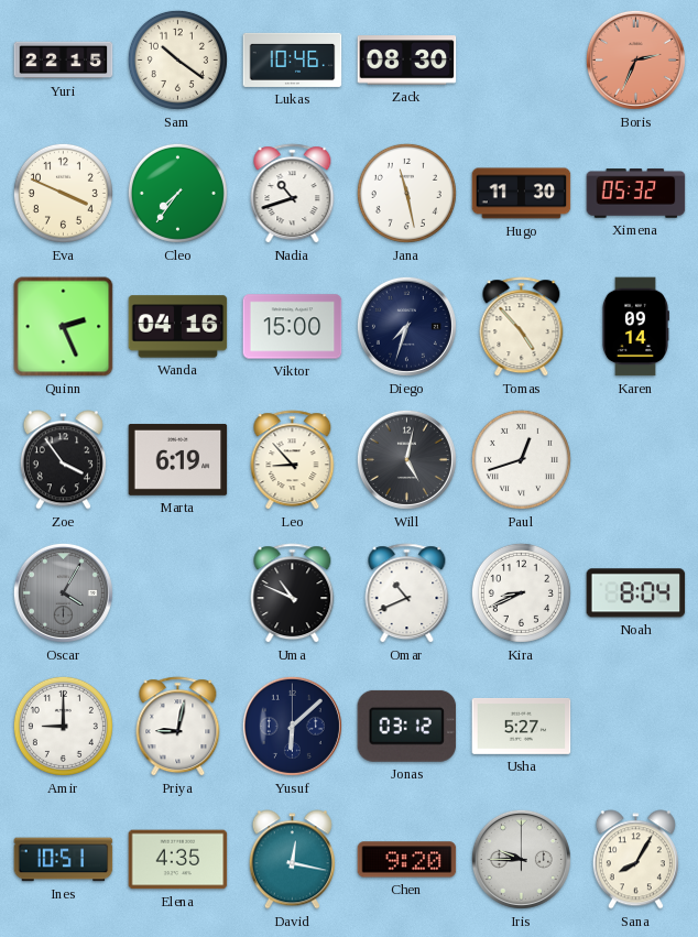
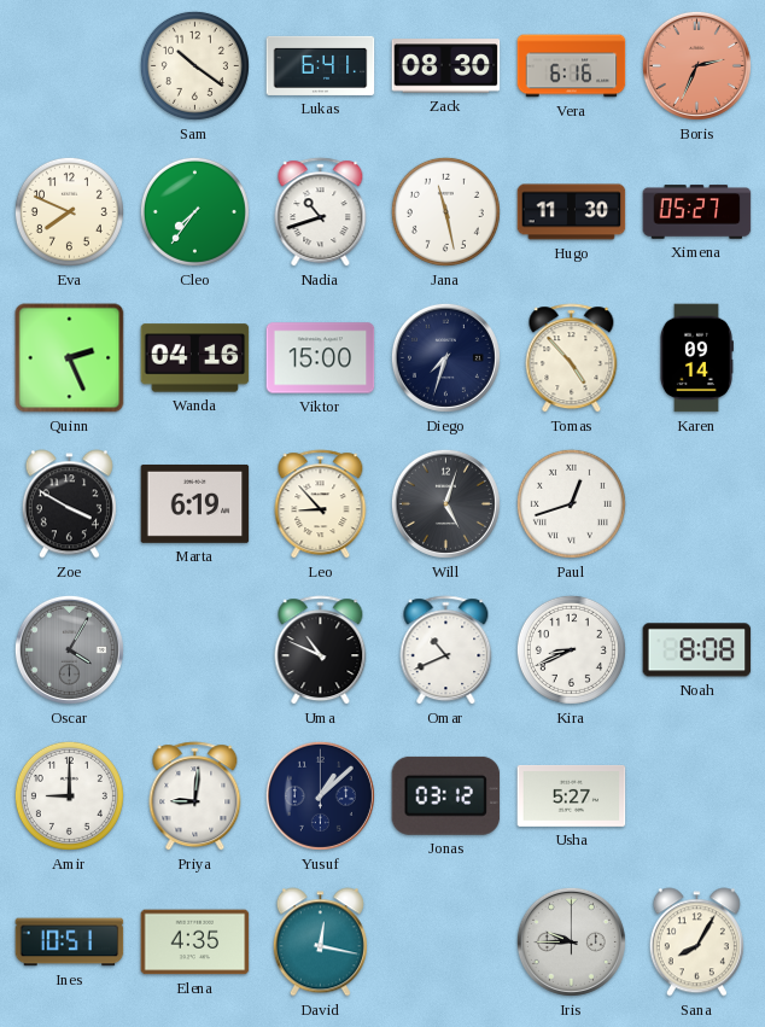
Yuri: 22:15 -> none (64, 61)
Lukas: 10:46 -> 6:41 (321, 65)
Vera: none -> 6:16 (572, 66)
Eva: 3:49 -> 7:49 (69, 211)
Ximena: 05:32 -> 05:27 (697, 212)
Zoe: 3:54 -> 3:50 (69, 504)
Will: 5:02 -> 5:03 (445, 503)
Noah: 8:04 -> 8:08 (697, 650)
Priya: 9:02 -> 9:01 (195, 796)
Yusuf: 6:08 -> 1:08 (320, 795)
Chen: 9:20 -> none (407, 860)
